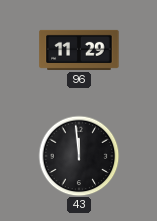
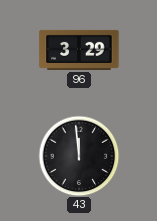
96: 11:29 -> 3:29 (79, 50)
